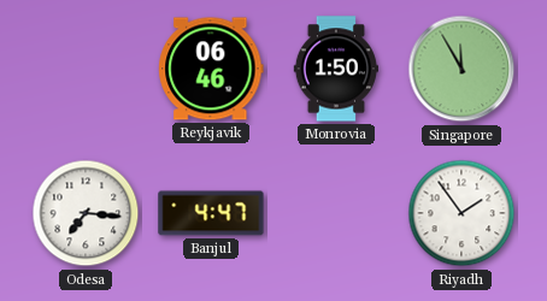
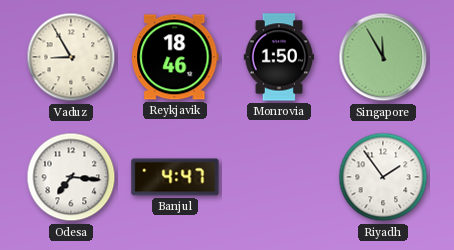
Vaduz: none -> 8:55 (71, 57)
Reykjavik: 06:46 -> 18:46 (175, 57)
